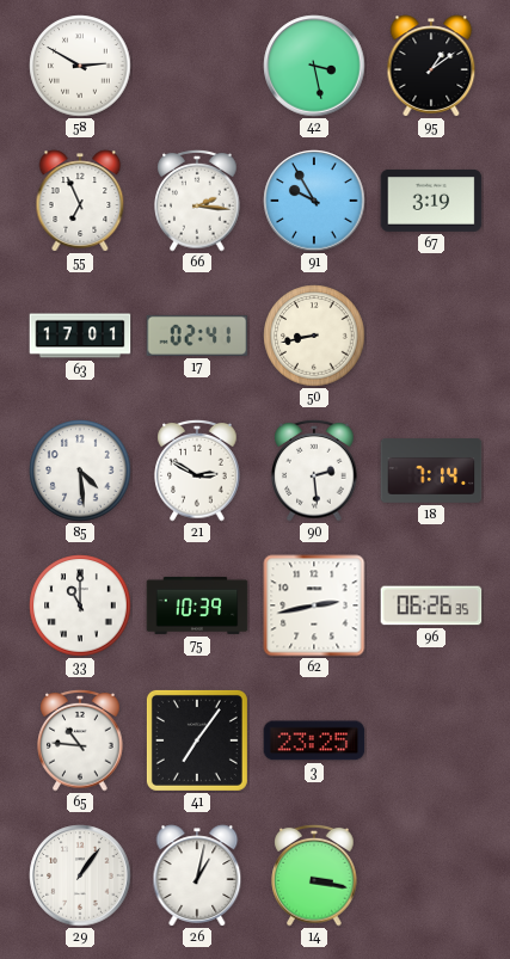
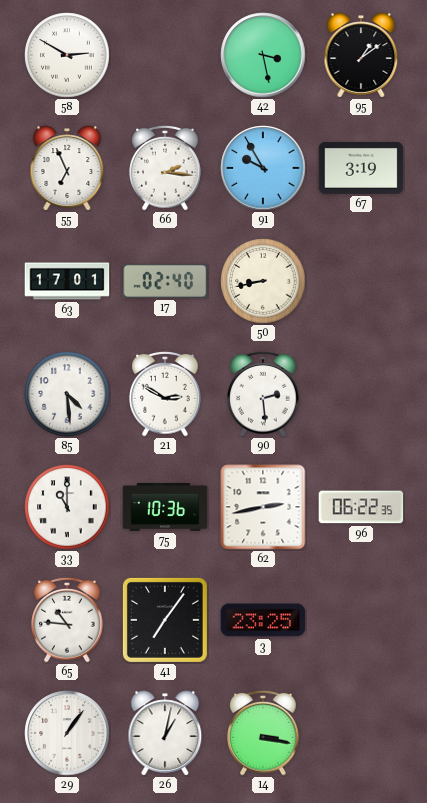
17: 02:41 -> 02:40 (165, 281)
18: 7:14 -> none (431, 472)
75: 10:39 -> 10:36 (165, 507)
96: 06:26 -> 06:22 (361, 507)
